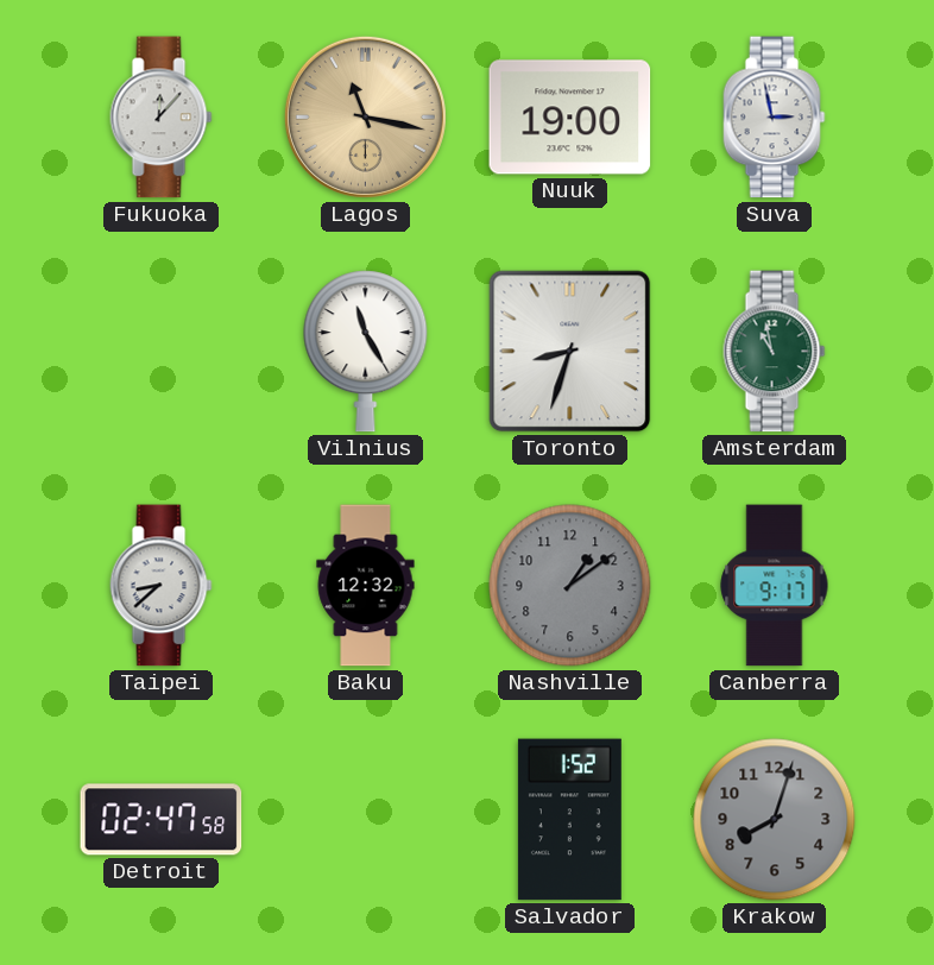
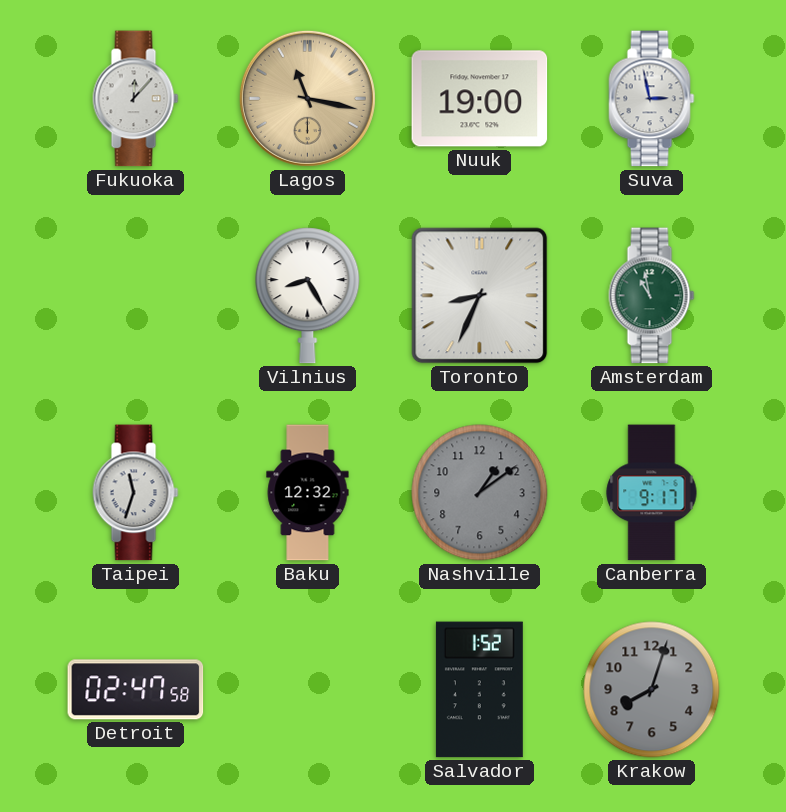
Vilnius: 11:25 -> 8:25 (308, 296)
Toronto: 8:33 -> 8:34 (480, 296)
Taipei: 8:38 -> 11:33 (136, 493)
